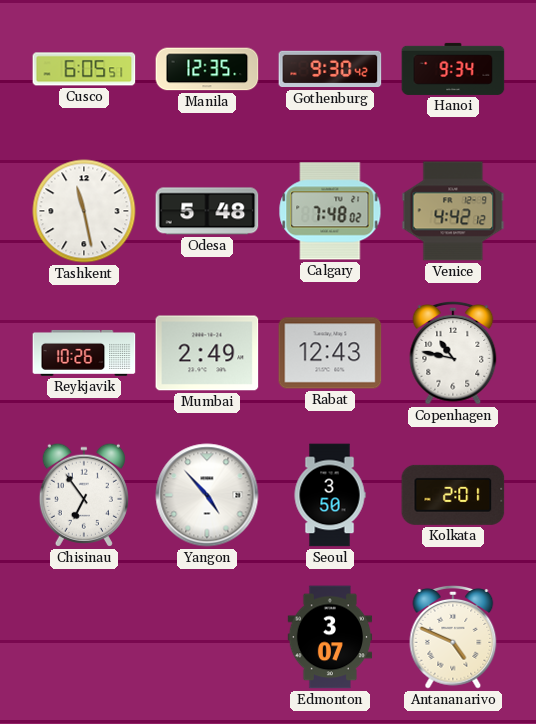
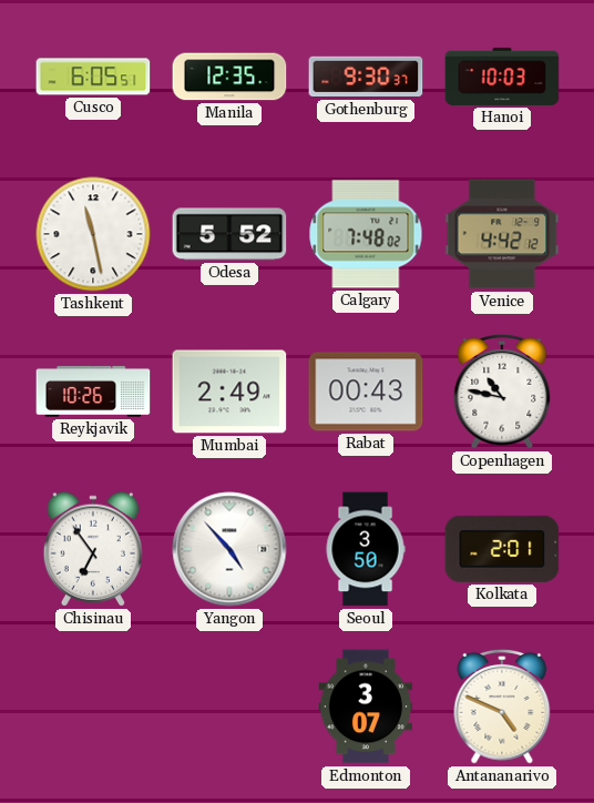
Gothenburg: 9:30:42 -> 9:30:37 (366, 77)
Hanoi: 9:34 -> 10:03 (502, 77)
Odesa: 5:48 -> 5:52 (229, 234)
Rabat: 12:43 -> 00:43 (366, 392)
